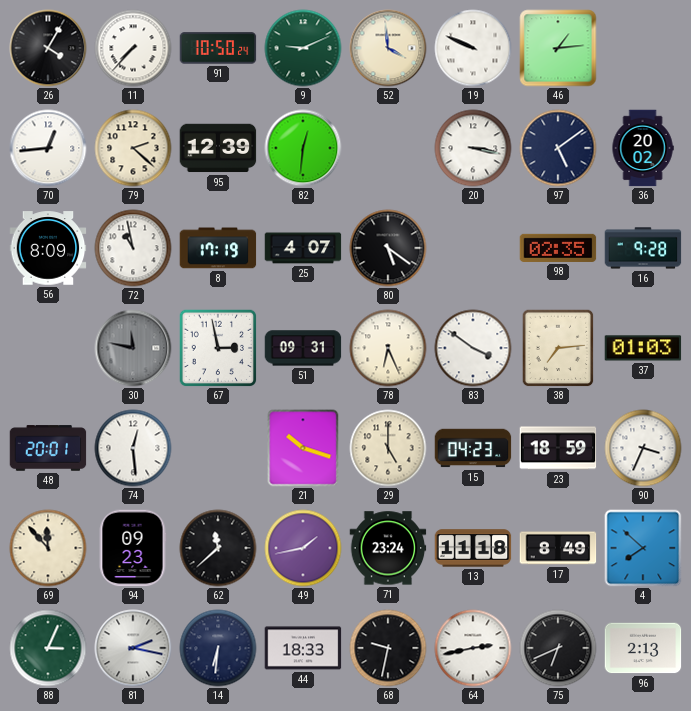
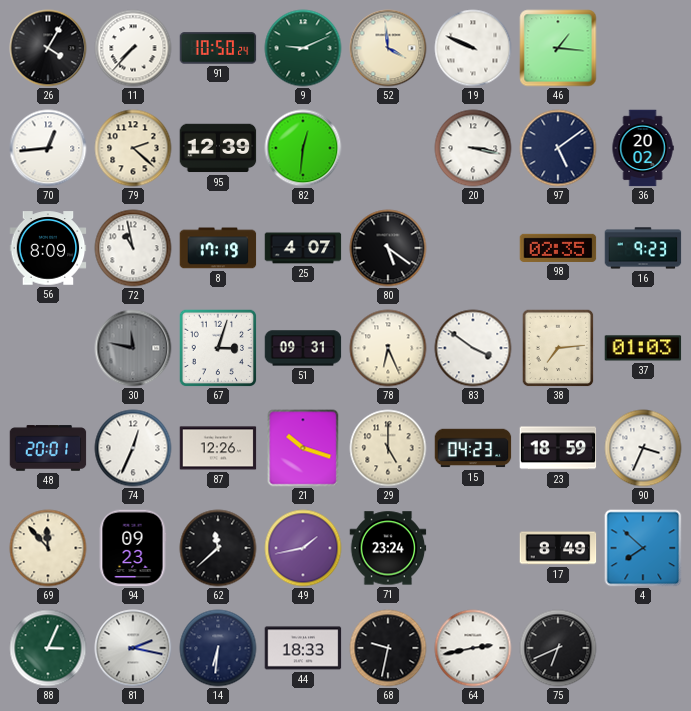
46: 1:14 -> 1:16 (558, 48)
16: 9:28 -> 9:23 (643, 248)
67: 2:58 -> 3:03 (218, 348)
74: 12:29 -> 12:34 (133, 448)
87: none -> 12:26 (218, 448)
13: 11:18 -> none (473, 548)
96: 2:13 -> none (643, 648)
